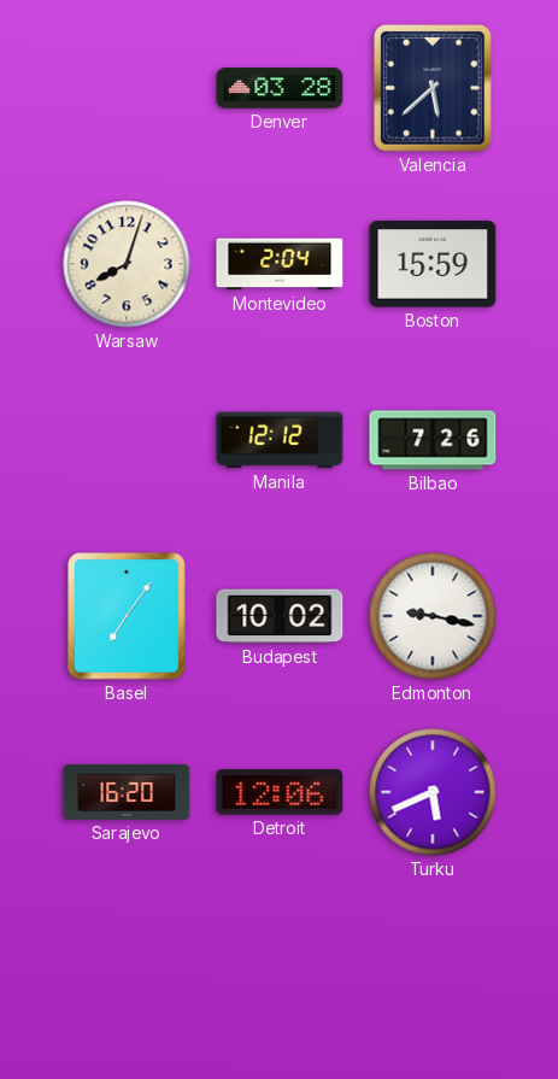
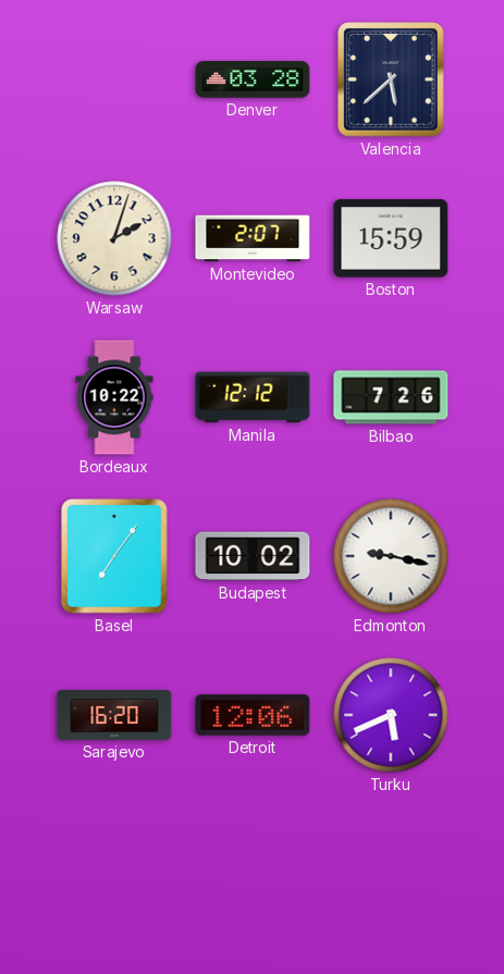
Warsaw: 8:03 -> 2:03 (114, 238)
Montevideo: 2:04 -> 2:07 (253, 238)
Bordeaux: none -> 10:22 (114, 397)
